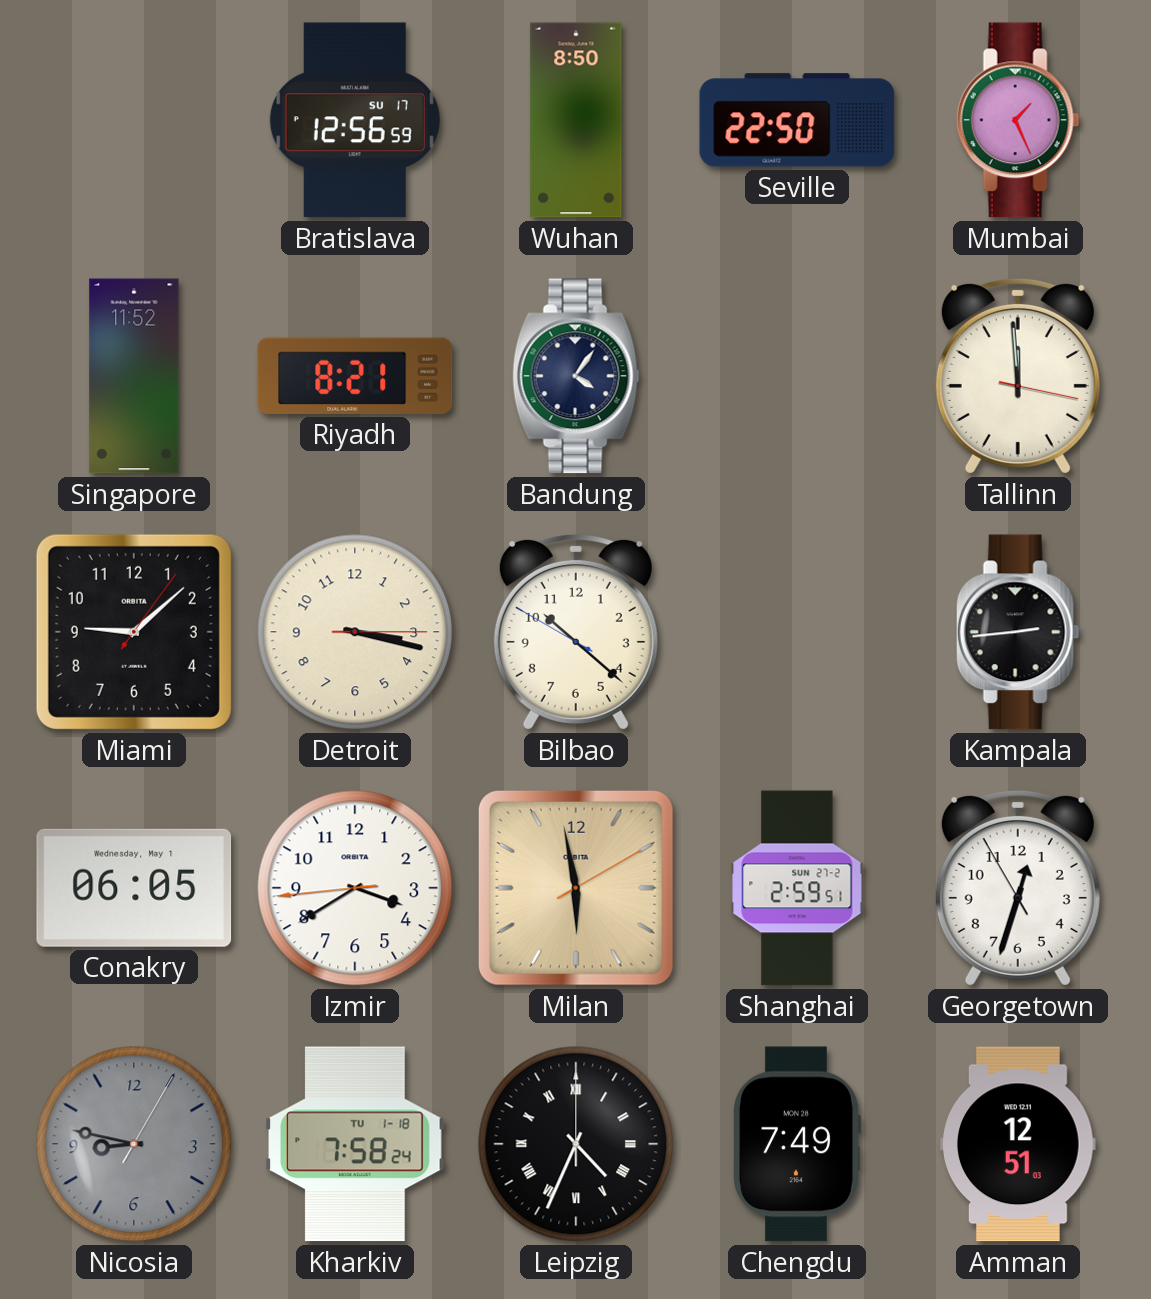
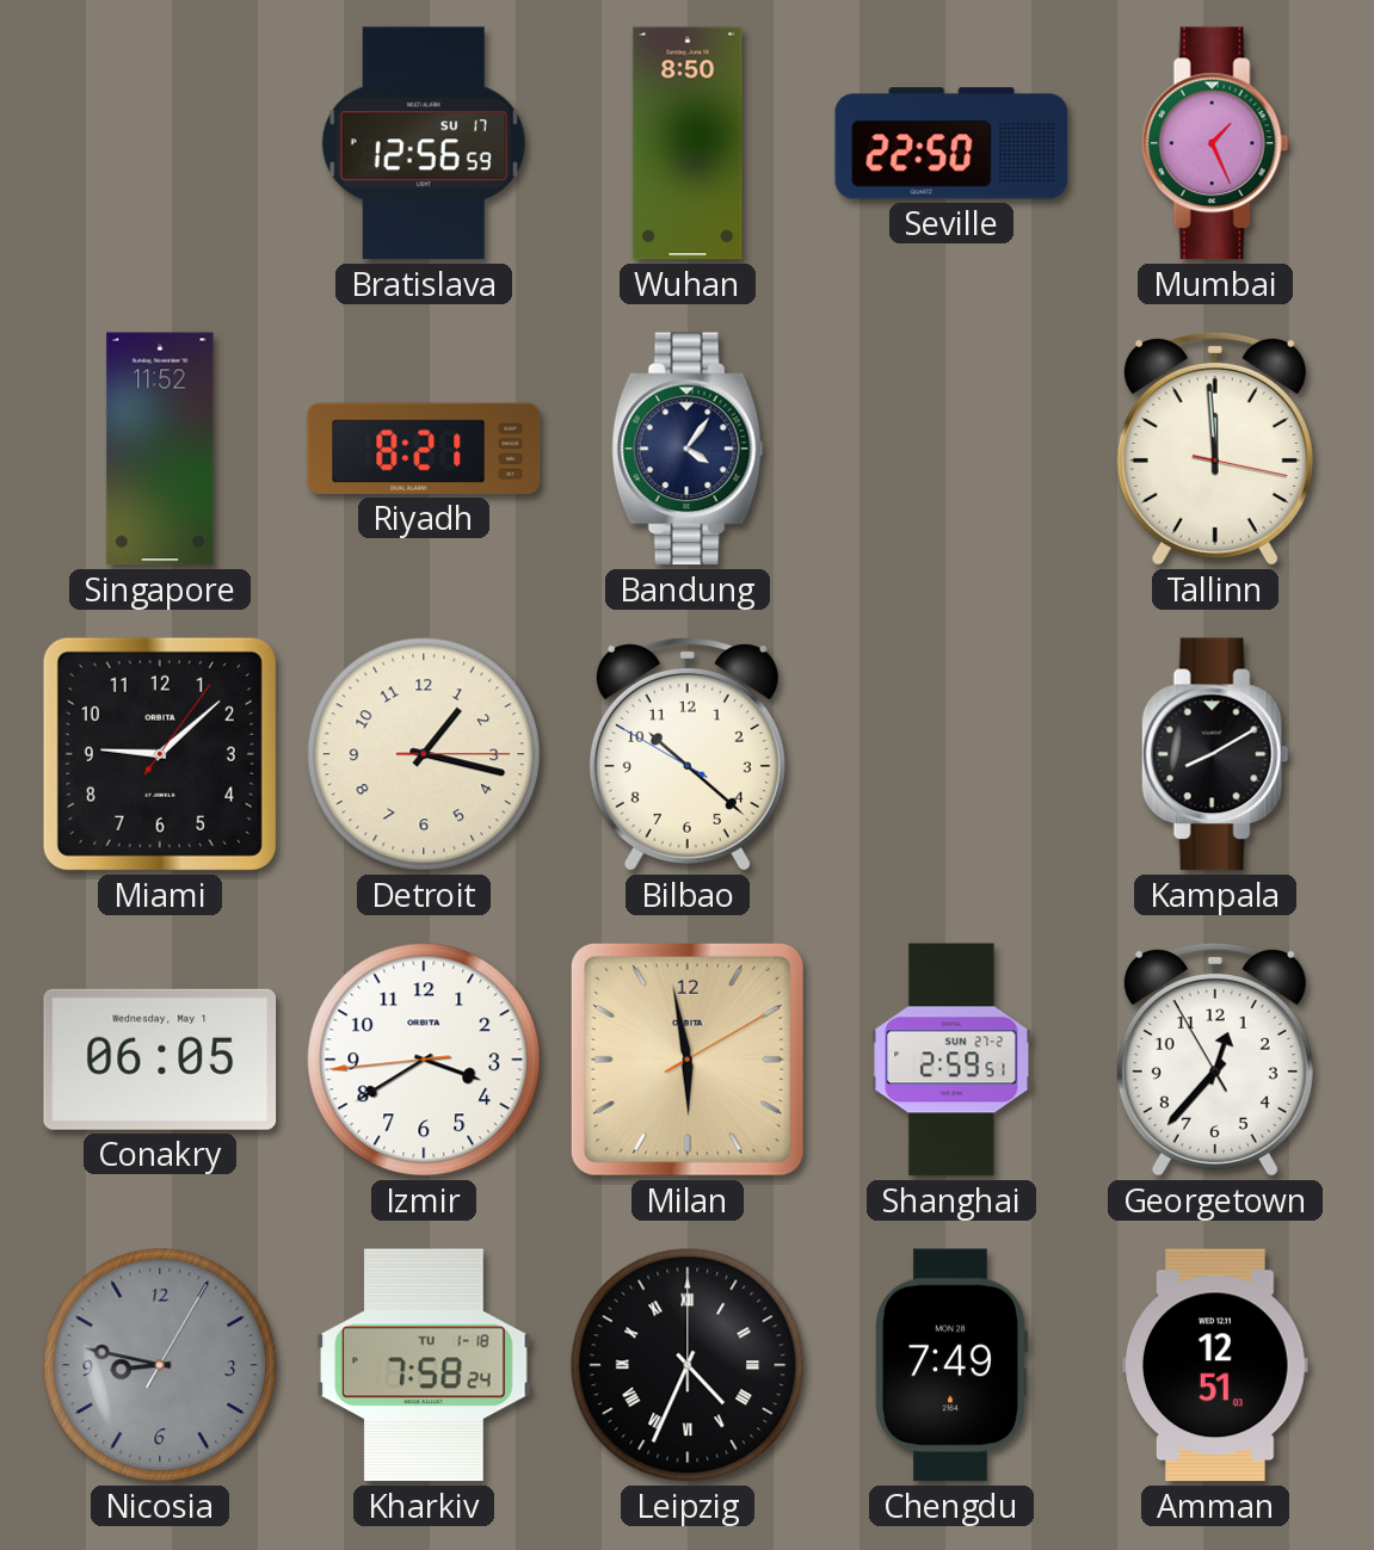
Detroit: 3:17 -> 1:17 (424, 754)
Kampala: 2:44 -> 8:10 (1215, 754)
Georgetown: 12:32 -> 12:36 (1215, 1060)
